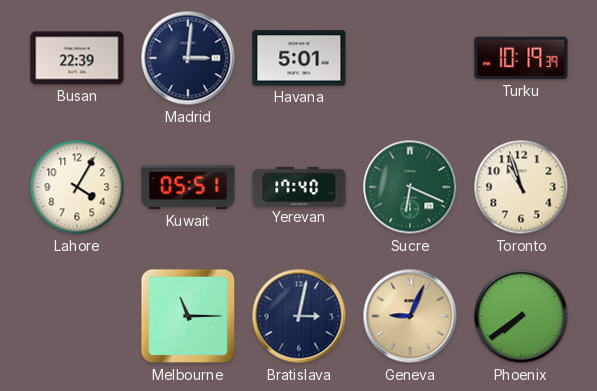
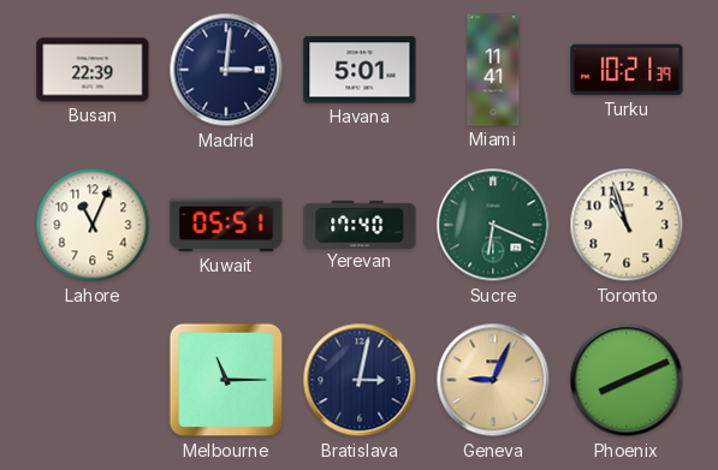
Miami: none -> 11:41 (493, 70)
Turku: 10:19 -> 10:21 (627, 70)
Lahore: 4:05 -> 11:04 (93, 225)
Phoenix: 7:39 -> 8:11 (627, 380)
